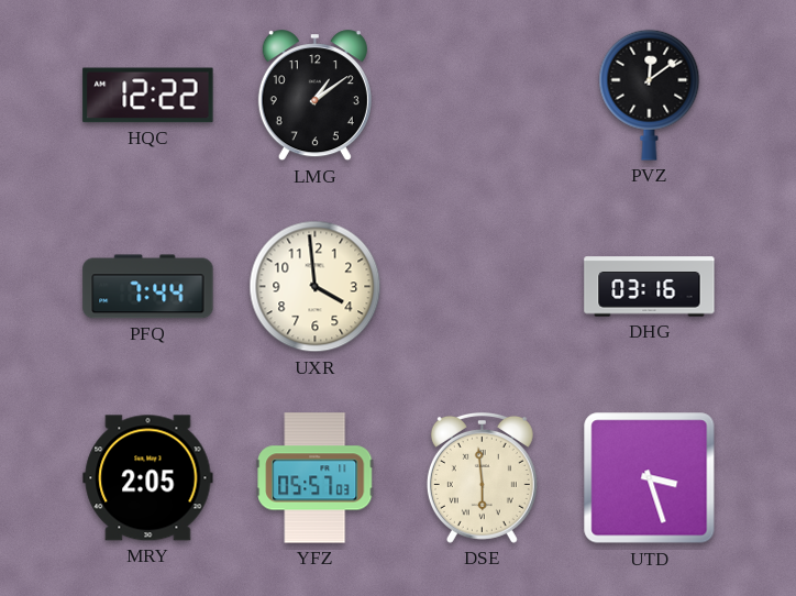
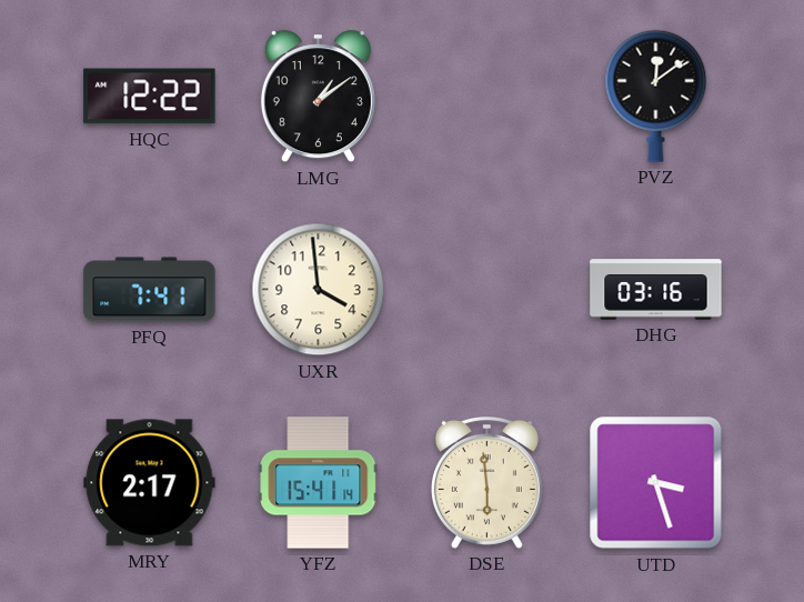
PFQ: 7:44 -> 7:41 (150, 290)
MRY: 2:05 -> 2:17 (150, 483)
YFZ: 05:57 -> 15:41 (319, 483)
